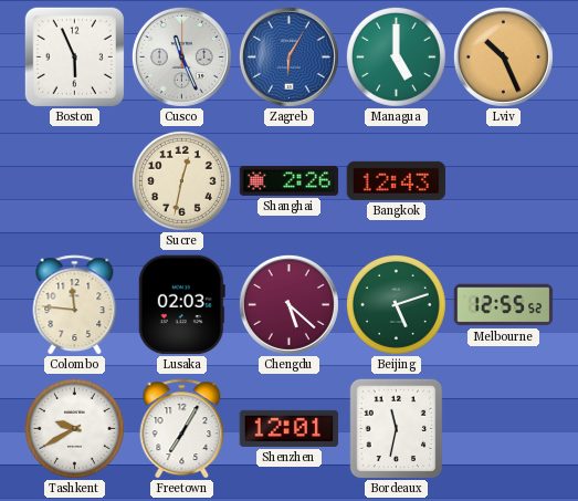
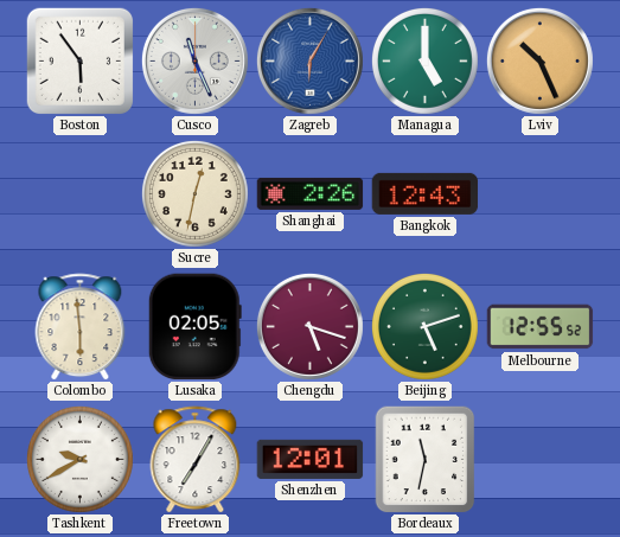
Boston: 5:56 -> 5:54 (79, 60)
Colombo: 11:46 -> 5:59 (81, 327)
Lusaka: 02:03 -> 02:05 (194, 327)
Chengdu: 5:22 -> 5:18 (309, 326)
